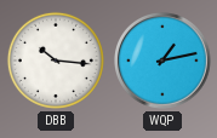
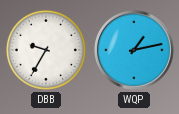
DBB: 10:16 -> 9:35 (46, 50)
